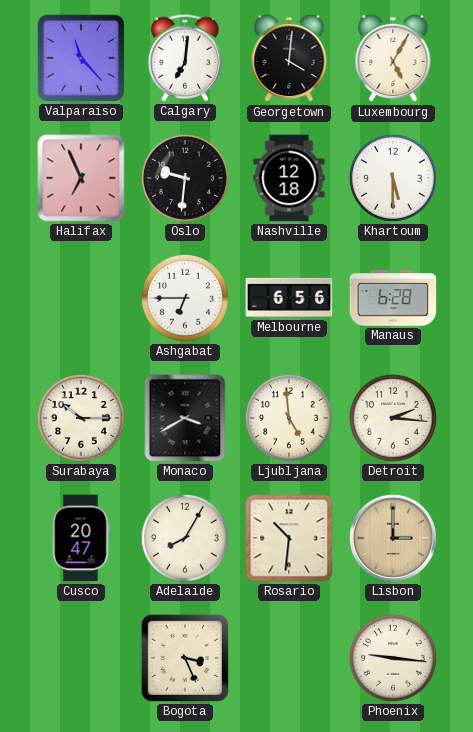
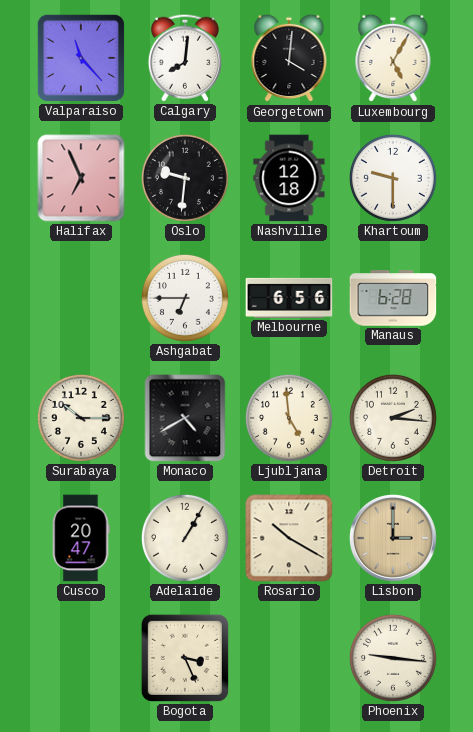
Calgary: 7:01 -> 8:01 (185, 58)
Khartoum: 5:30 -> 9:30 (393, 178)
Monaco: 3:40 -> 4:40 (185, 418)
Adelaide: 8:05 -> 1:05 (185, 538)
Rosario: 10:31 -> 10:20 (289, 538)
